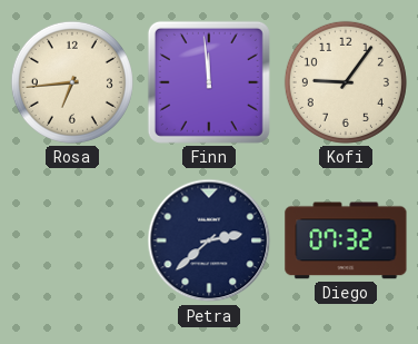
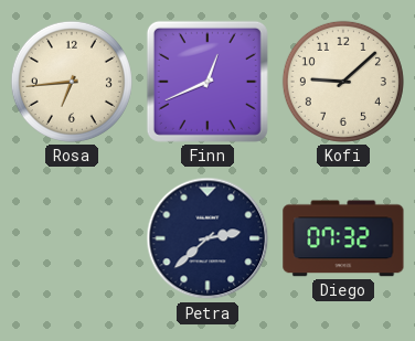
Finn: 11:59 -> 12:41 (208, 82)
Kofi: 9:06 -> 9:08 (343, 82)
